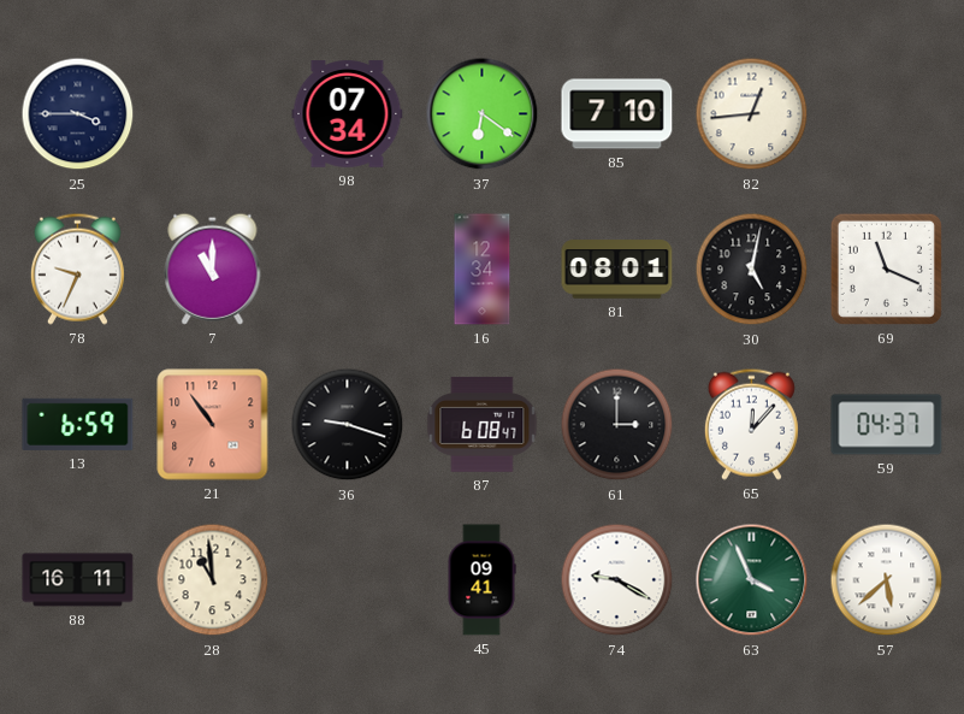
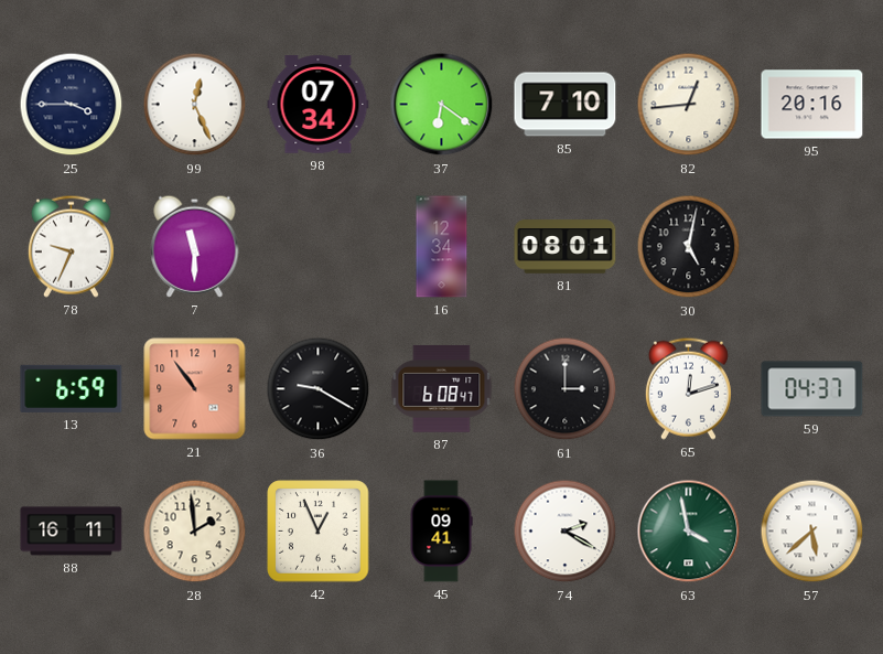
99: none -> 12:26 (195, 105)
95: none -> 20:16 (812, 105)
7: 11:00 -> 11:30 (195, 246)
69: 11:19 -> none (886, 269)
36: 9:18 -> 9:20 (319, 389)
65: 12:07 -> 12:12 (688, 388)
28: 10:59 -> 1:59 (195, 532)
42: none -> 12:56 (319, 532)
74: 9:20 -> 2:20 (566, 532)
63: 3:56 -> 3:58 (689, 532)
